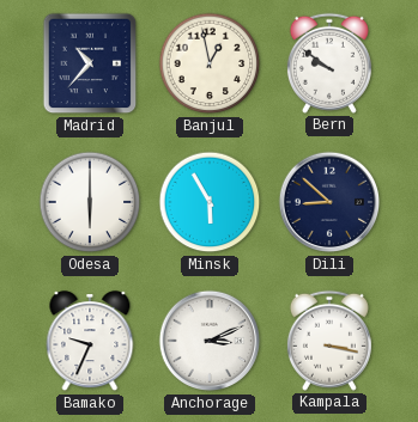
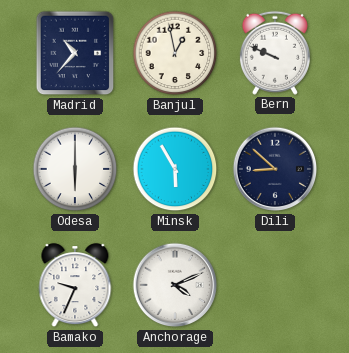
Bern: 9:51 -> 9:49 (275, 53)
Anchorage: 3:11 -> 4:11 (175, 285)
Kampala: 3:17 -> none (329, 341)
